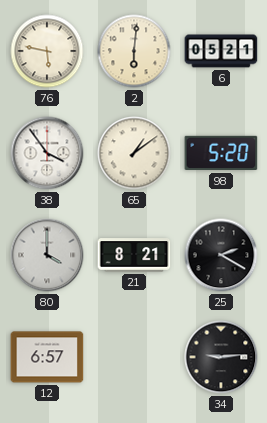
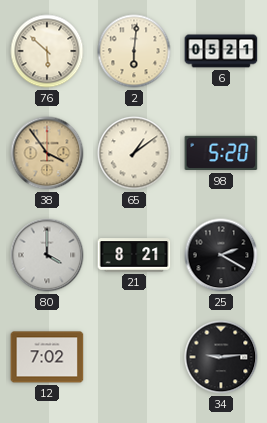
76: 5:47 -> 5:52 (47, 51)
38 dial: white -> champagne (47, 153)
12: 6:57 -> 7:02 (47, 357)
